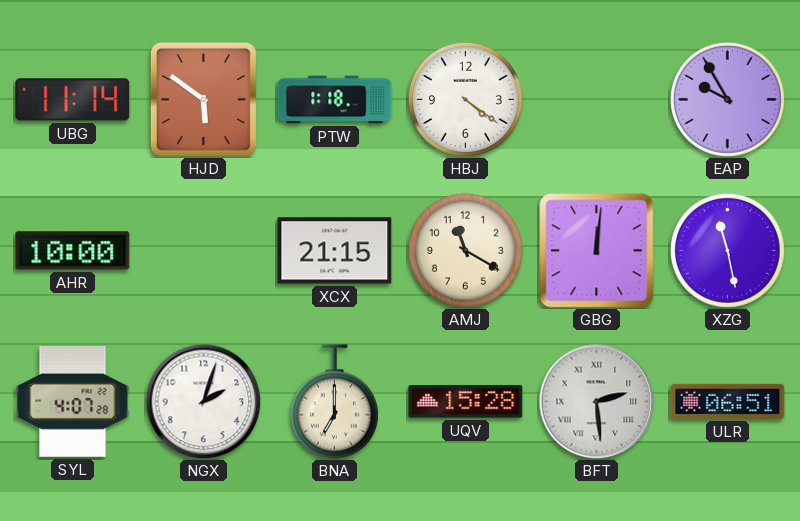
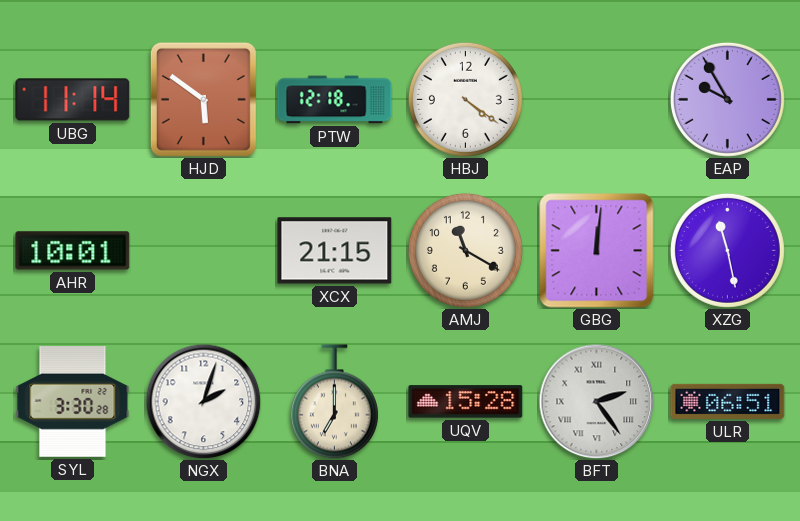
PTW: 1:18 -> 12:18 (335, 100)
AHR: 10:00 -> 10:01 (73, 251)
SYL: 4:07 -> 3:30 (73, 402)
BFT: 2:29 -> 2:24 (596, 401)
